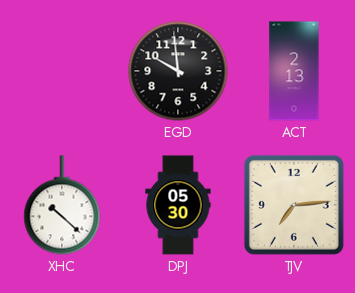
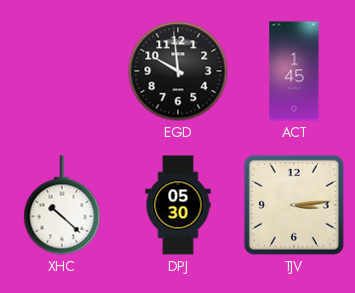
ACT: 2:13 -> 1:45 (294, 71)
TJV: 7:14 -> 3:14 (294, 205)
